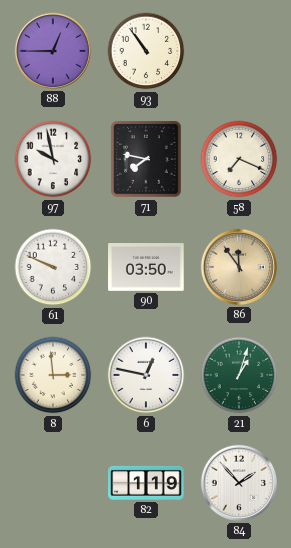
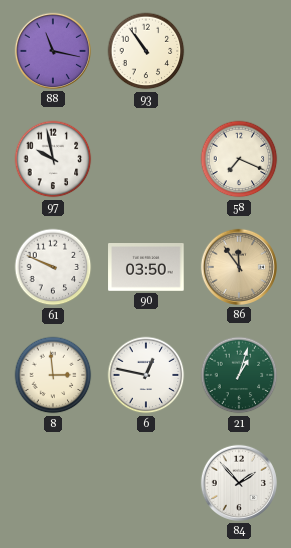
88: 12:45 -> 11:17 (53, 51)
71: 7:47 -> none (146, 159)
82: 1:19 -> none (146, 483)
